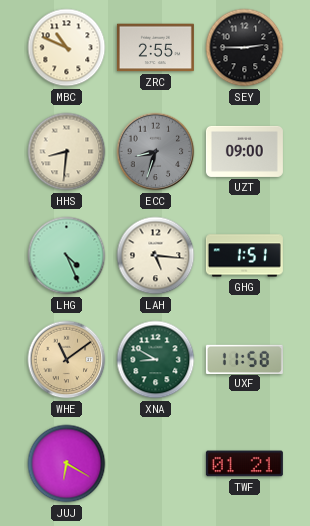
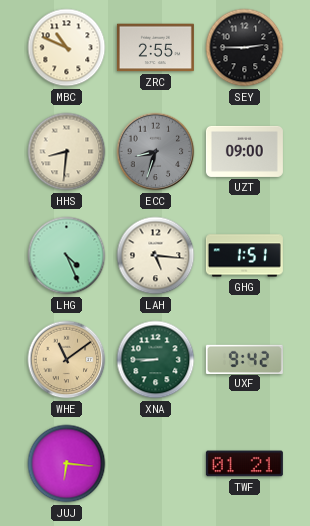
XNA: 8:50 -> 8:45 (156, 360)
UXF: 11:58 -> 9:42 (244, 359)
JUJ: 6:20 -> 6:16 (67, 464)
